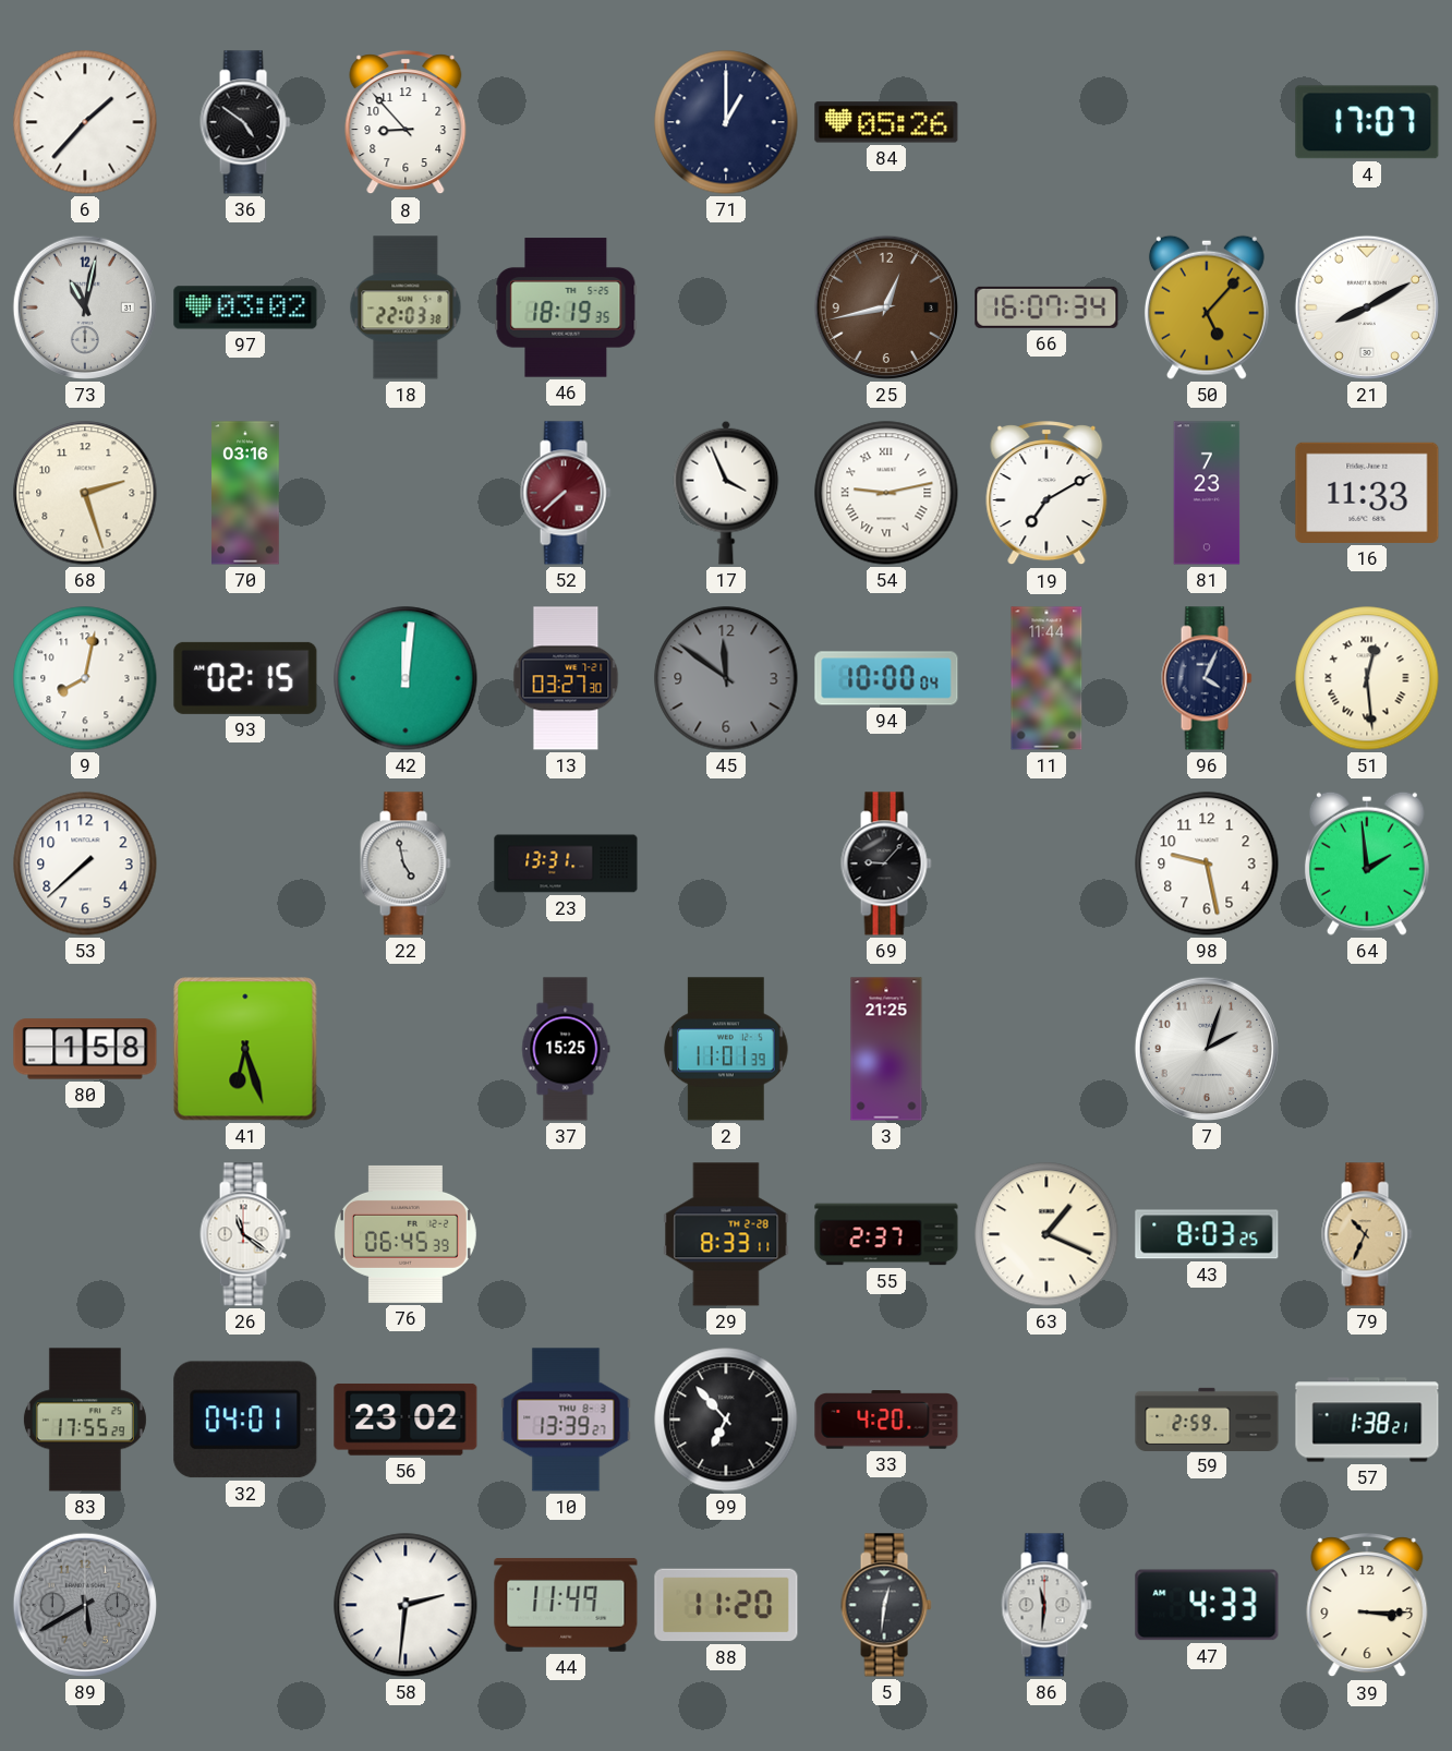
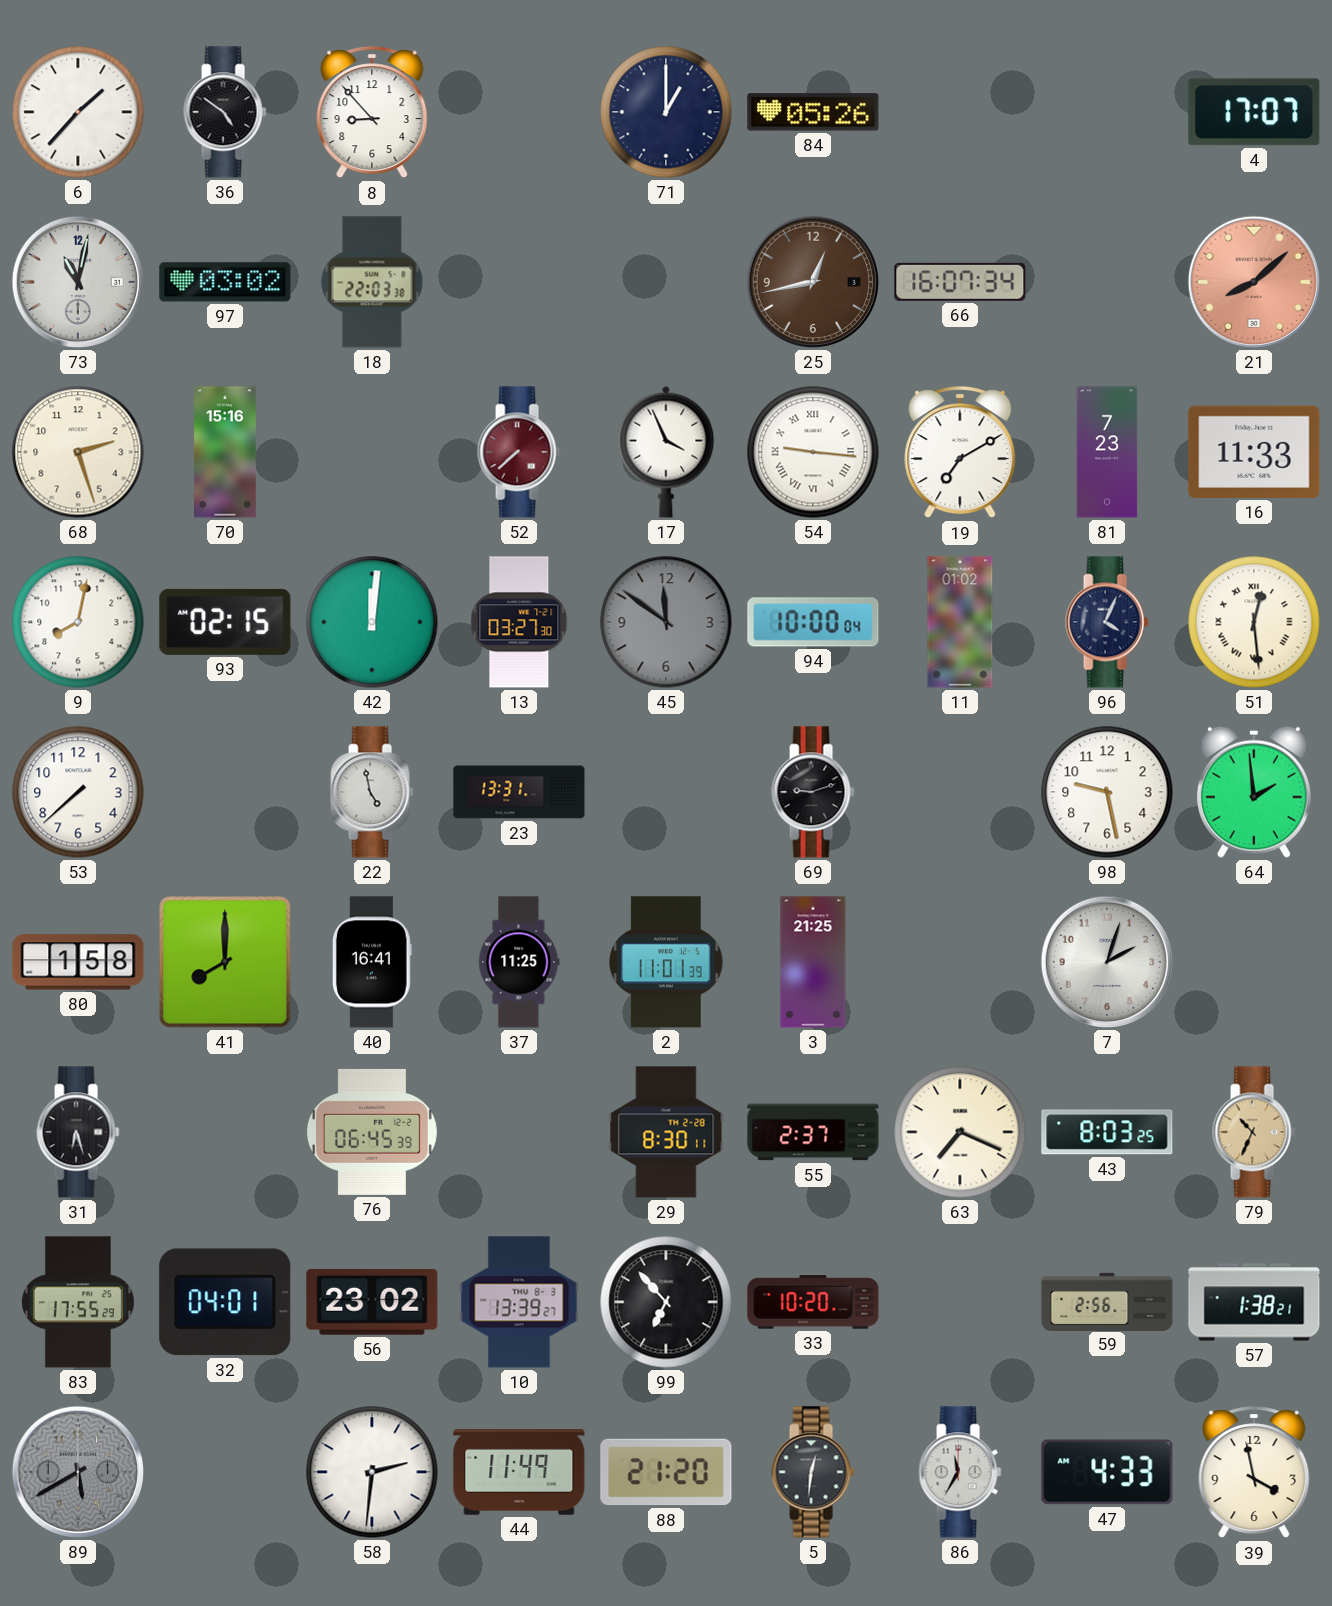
46: 18:19 -> none (566, 307)
50: 5:07 -> none (1207, 307)
21: 8:10 -> 8:08 (1254, 282)
21 dial: white -> salmon (1254, 282)
70: 03:16 -> 15:16 (225, 452)
54: 9:13 -> 9:16 (813, 452)
11: 11:44 -> 01:02 (960, 622)
69: 9:07 -> 9:12 (813, 792)
41: 6:27 -> 8:00 (225, 962)
40: none -> 16:41 (372, 962)
37: 15:25 -> 11:25 (519, 962)
31: none -> 6:27 (78, 1132)
26: 11:21 -> none (245, 1234)
29: 8:33 -> 8:30 (666, 1132)
63: 1:19 -> 7:19 (960, 1132)
33: 4:20 -> 10:20 (813, 1302)
59: 2:59 -> 2:56 (1107, 1301)
88: 11:20 -> 21:20 (666, 1472)
86: 11:31 -> 11:35 (960, 1472)
39: 3:15 -> 3:58 (1254, 1473)
